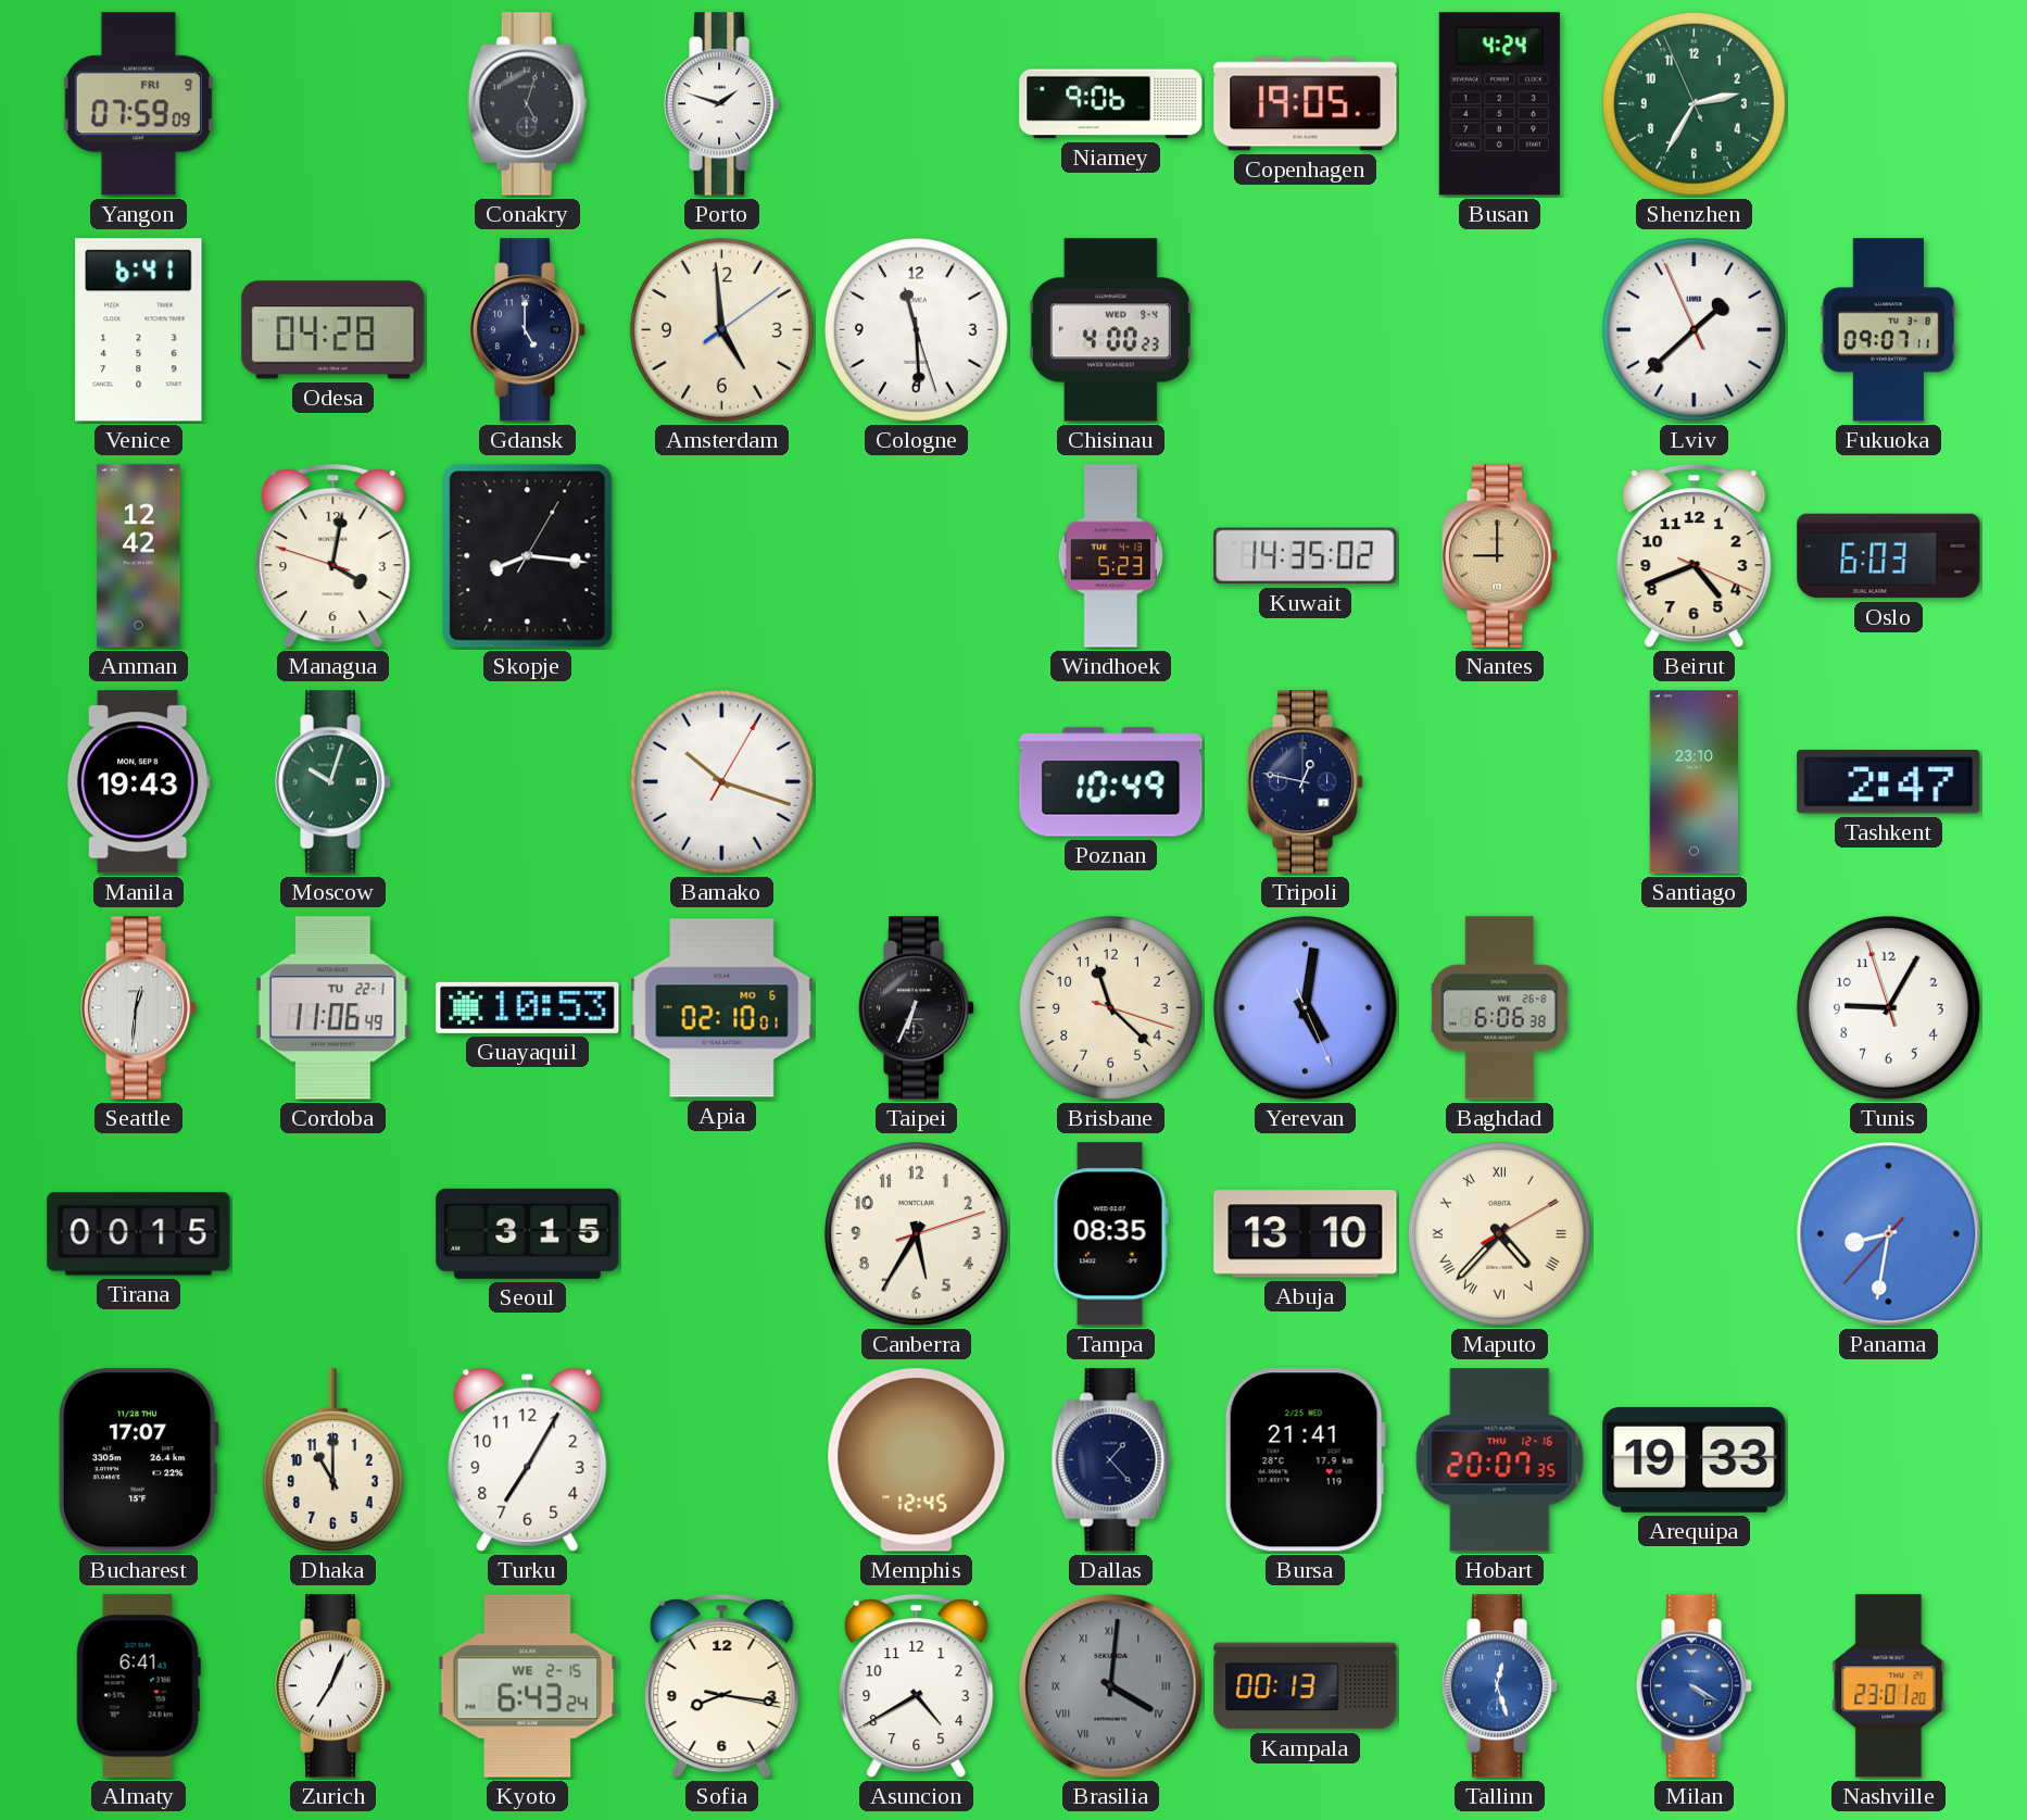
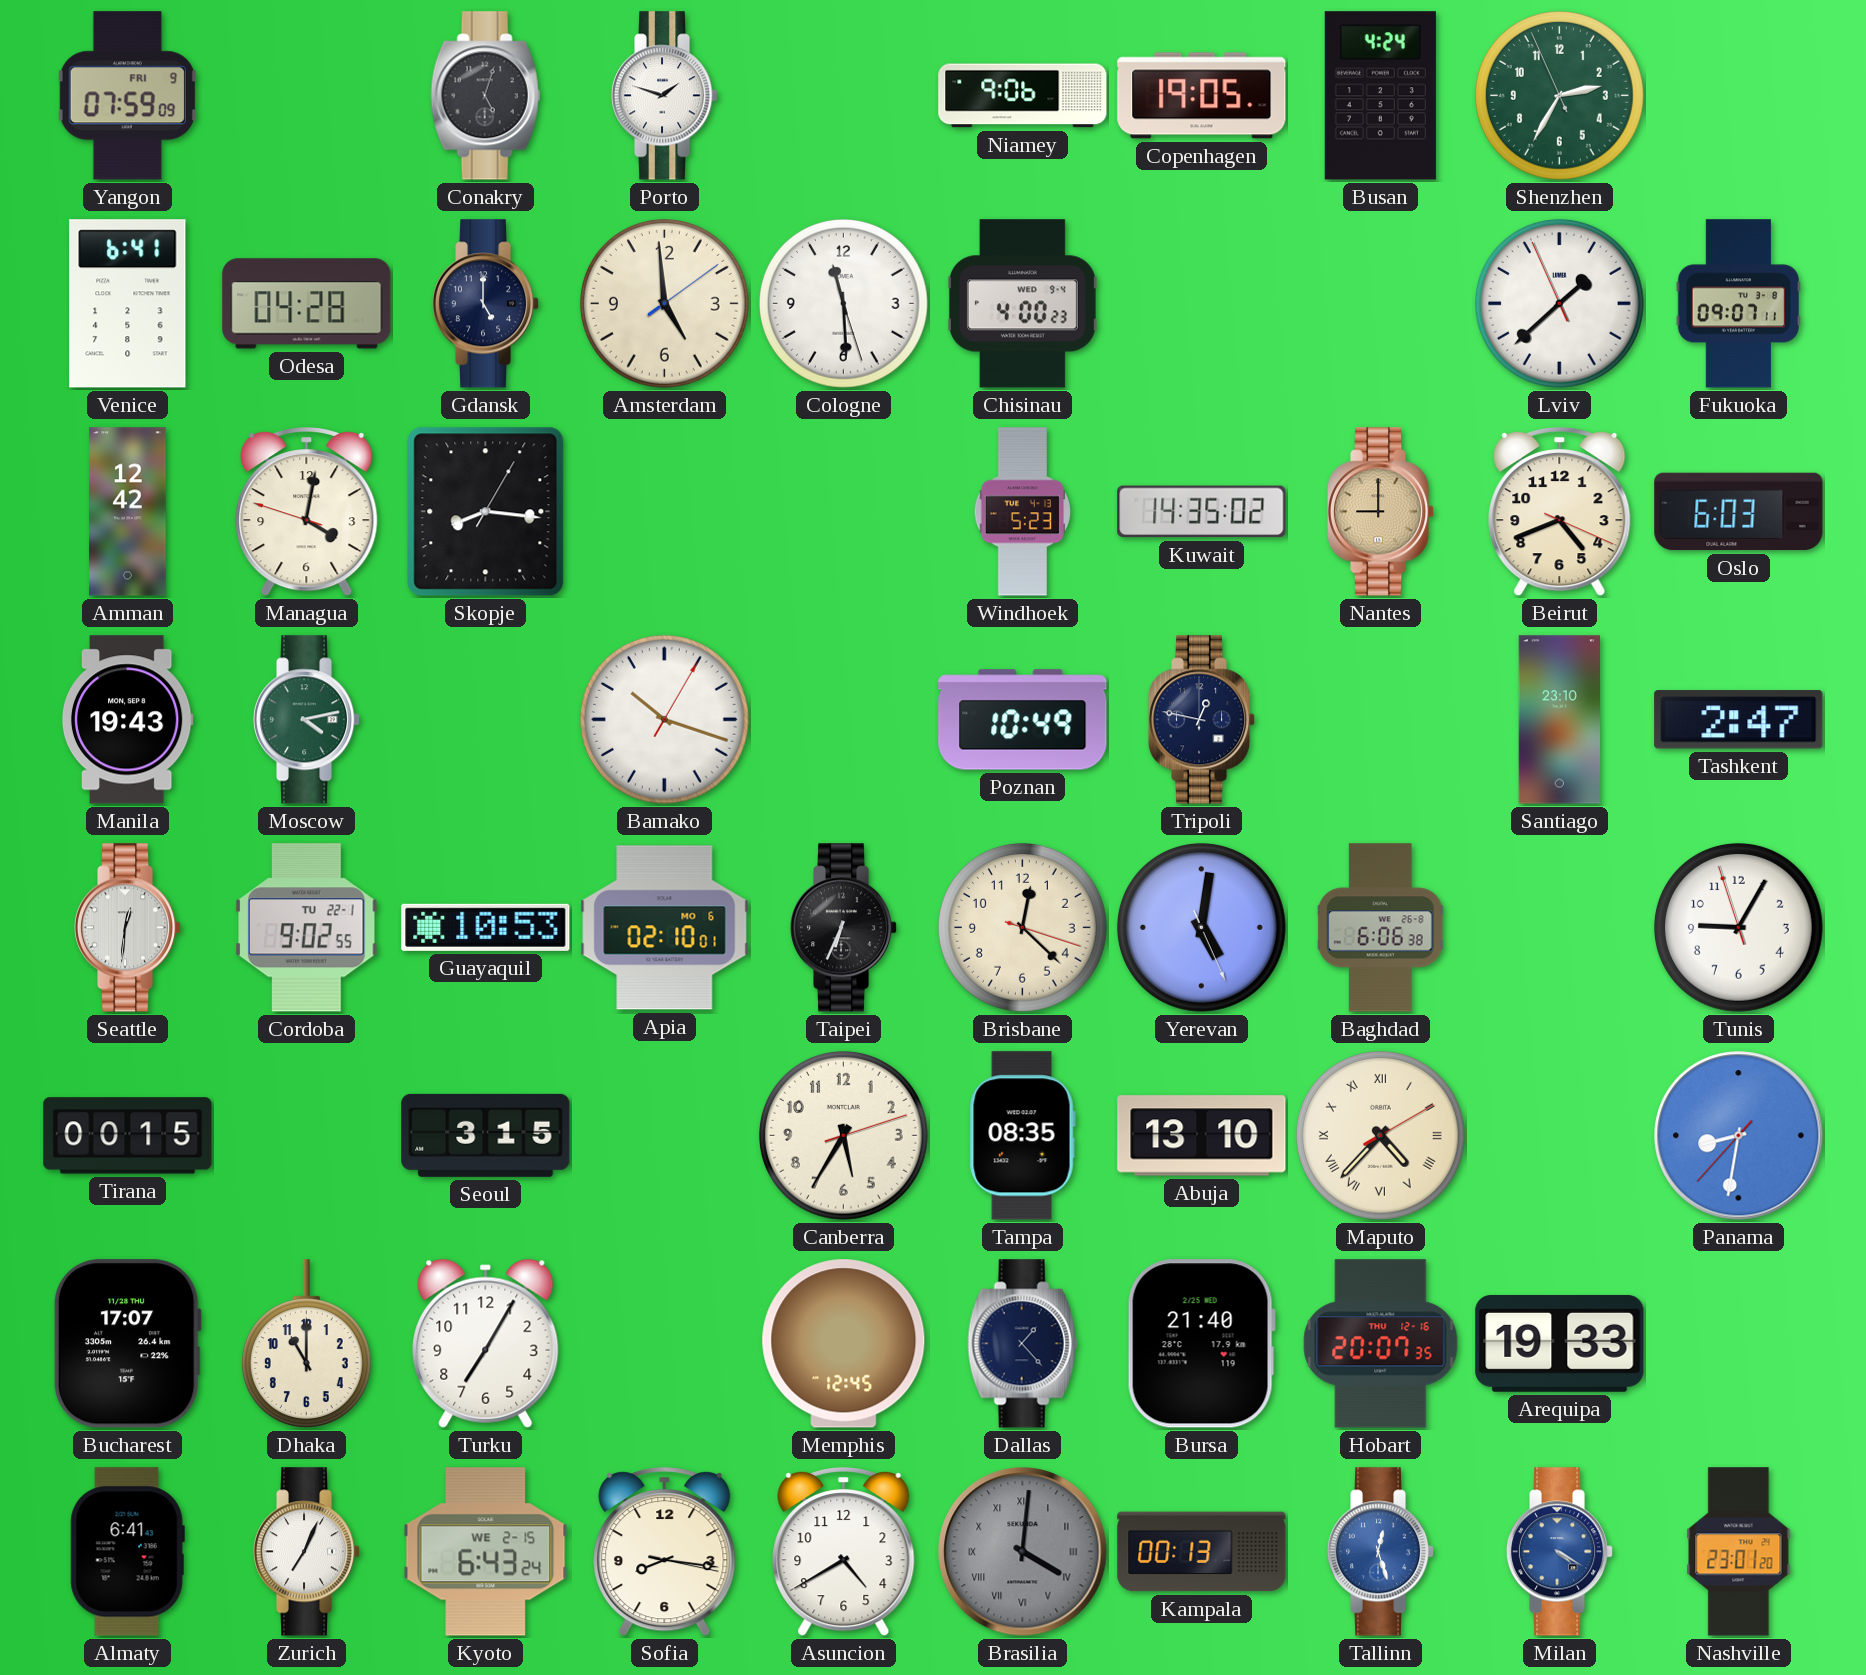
Moscow: 10:03 -> 4:13 (307, 720)
Cordoba: 11:06 -> 9:02 (307, 928)
Brisbane: 11:22 -> 12:22 (1022, 927)
Bursa: 21:41 -> 21:40 (1201, 1344)
